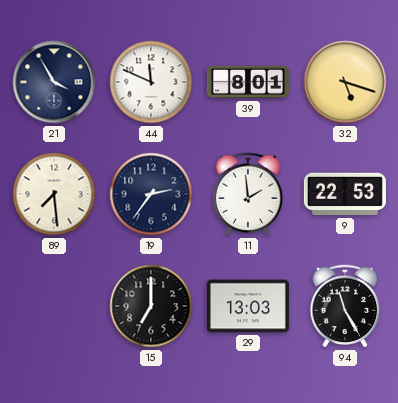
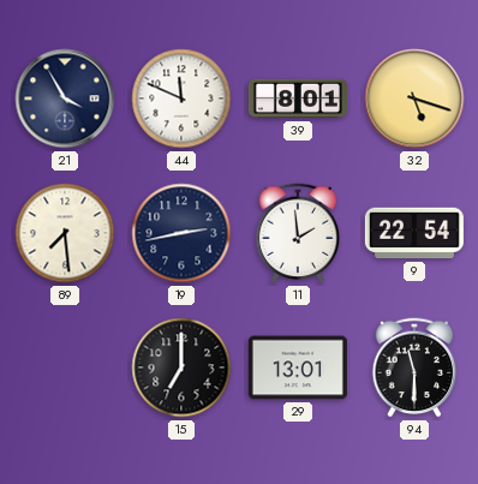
19: 2:36 -> 2:43 (181, 233)
9: 22:53 -> 22:54 (414, 233)
29: 13:03 -> 13:01 (298, 368)
94: 11:25 -> 11:30 (414, 368)
